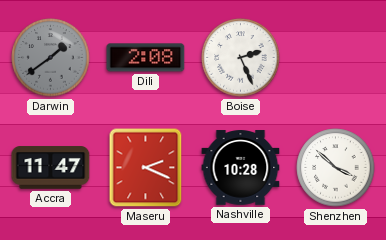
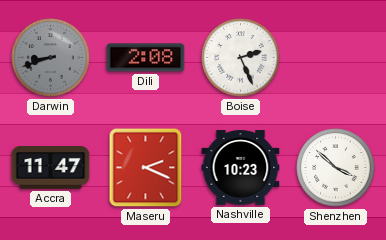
Darwin: 1:39 -> 8:42 (51, 58)
Nashville: 10:28 -> 10:23 (241, 168)
